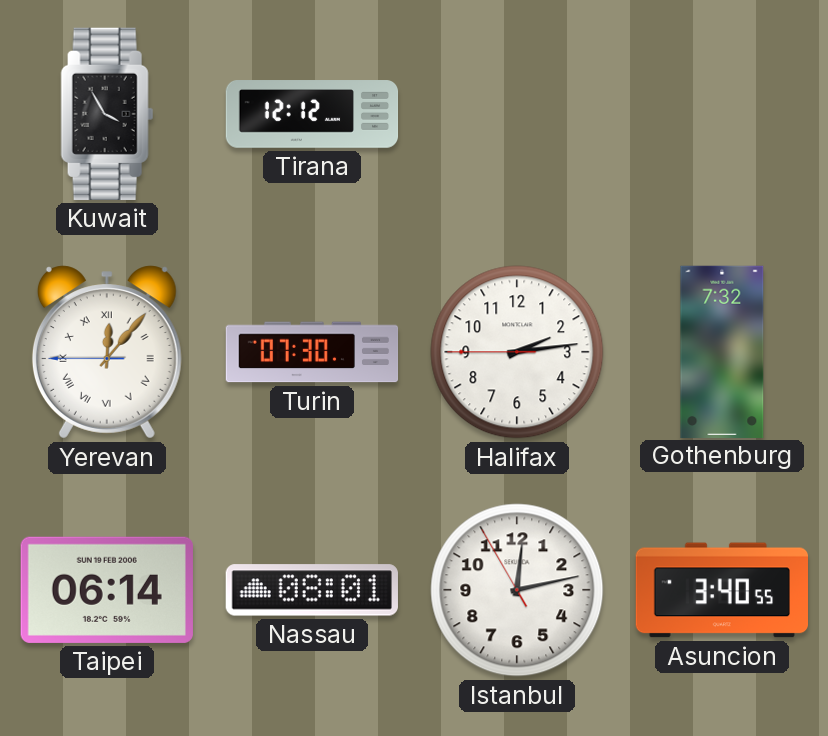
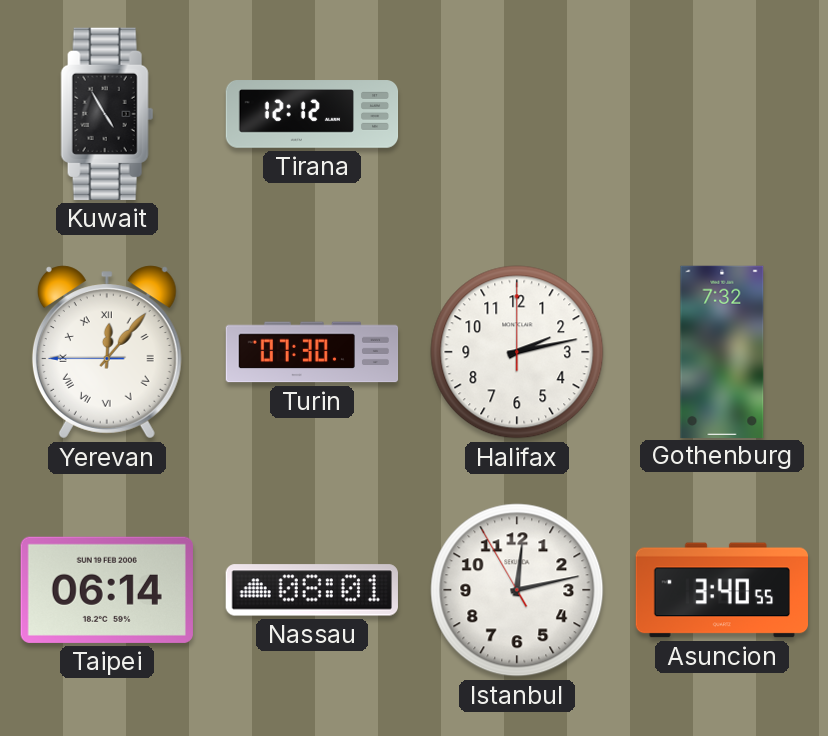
Kuwait: 3:55 -> 4:55 (107, 114)
Halifax: 2:13:45 -> 2:13:00 (517, 352)
